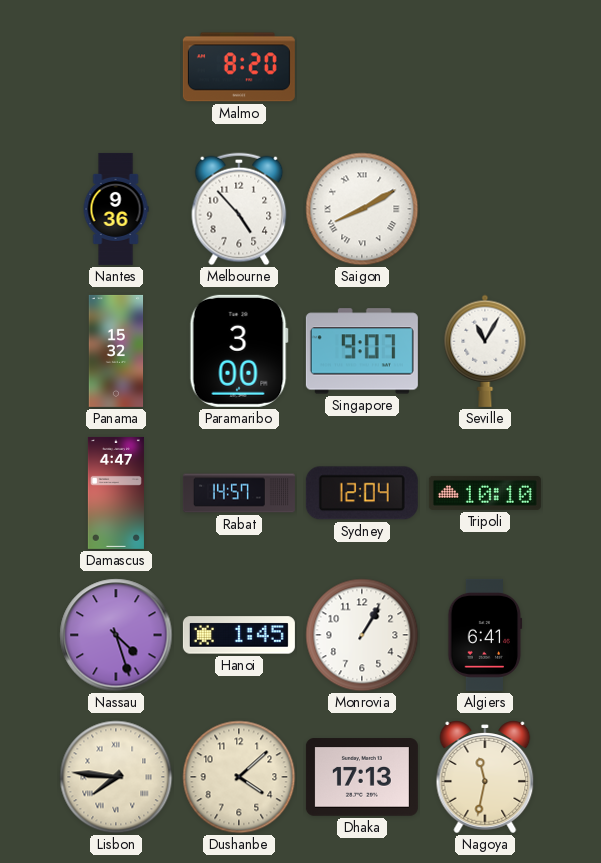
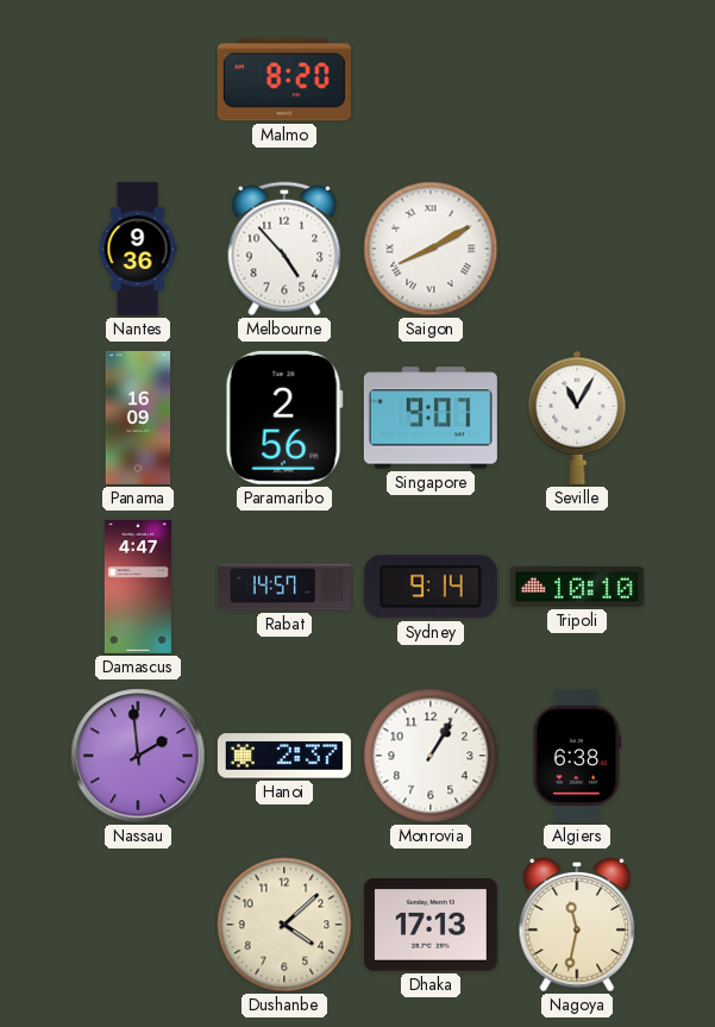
Panama: 15:32 -> 16:09 (138, 418)
Paramaribo: 3:00 -> 2:56 (284, 418)
Sydney: 12:04 -> 9:14 (431, 587)
Nassau: 4:27 -> 1:59 (138, 756)
Hanoi: 1:45 -> 2:37 (284, 756)
Algiers: 6:41 -> 6:38 (577, 756)
Lisbon: 7:46 -> none (116, 777)
